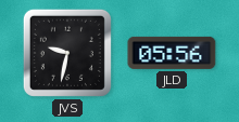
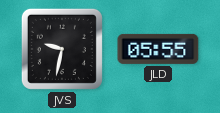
JLD: 05:56 -> 05:55 (158, 49)
